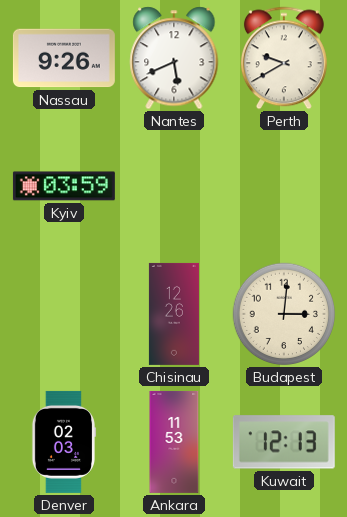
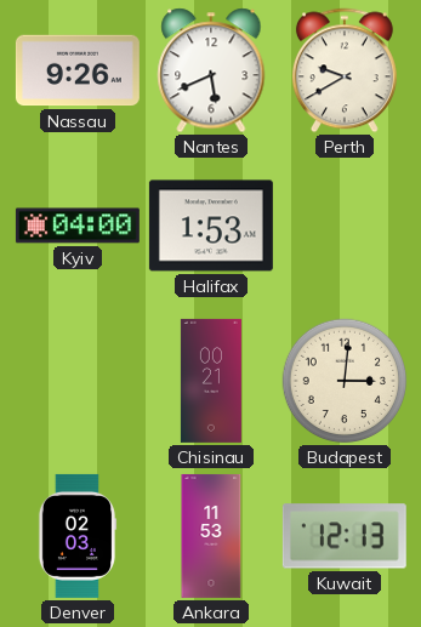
Kyiv: 03:59 -> 04:00 (78, 226)
Halifax: none -> 1:53 (211, 226)
Chisinau: 12:26 -> 00:21 (211, 381)
